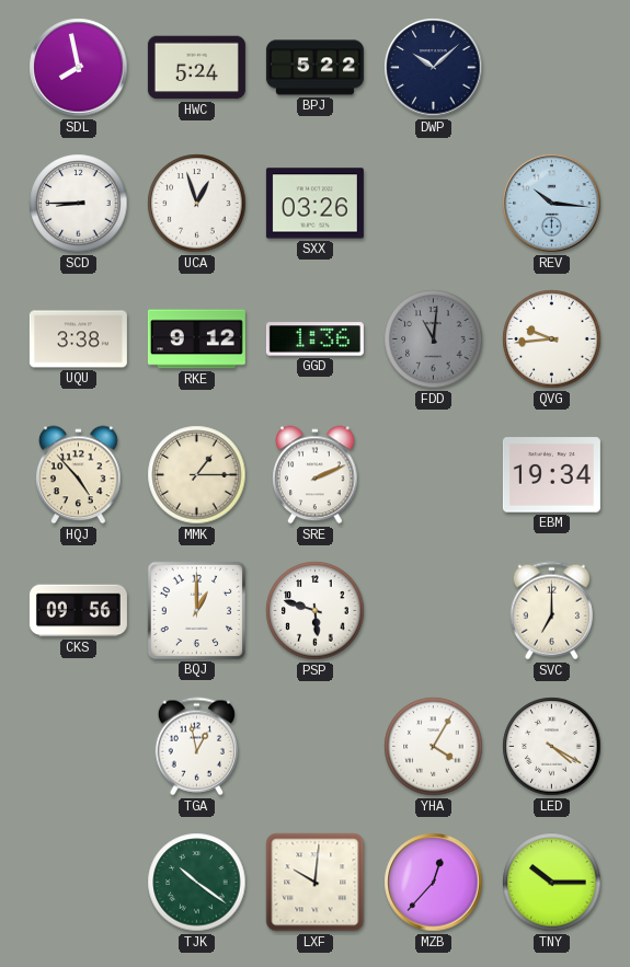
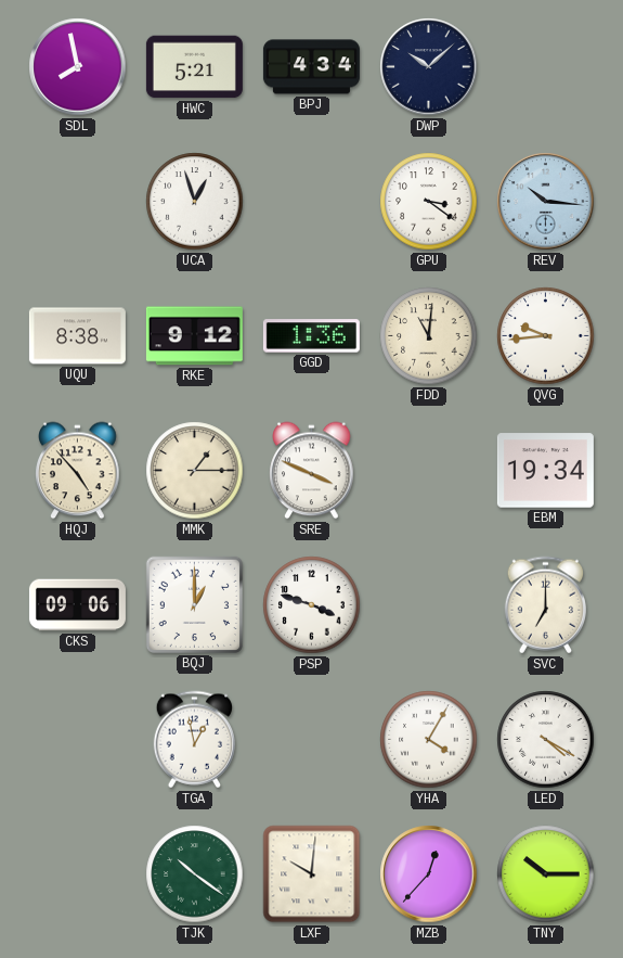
HWC: 5:24 -> 5:21 (194, 67)
BPJ: 5:22 -> 4:34 (311, 67)
SCD: 8:45 -> none (79, 204)
SXX: 03:26 -> none (314, 204)
GPU: none -> 3:21 (429, 202)
UQU: 3:38 -> 8:38 (77, 336)
FDD dial: grey -> cream (429, 336)
SRE: 2:11 -> 3:49 (312, 471)
CKS: 09:56 -> 09:06 (77, 605)
PSP: 5:48 -> 3:48 (312, 605)
